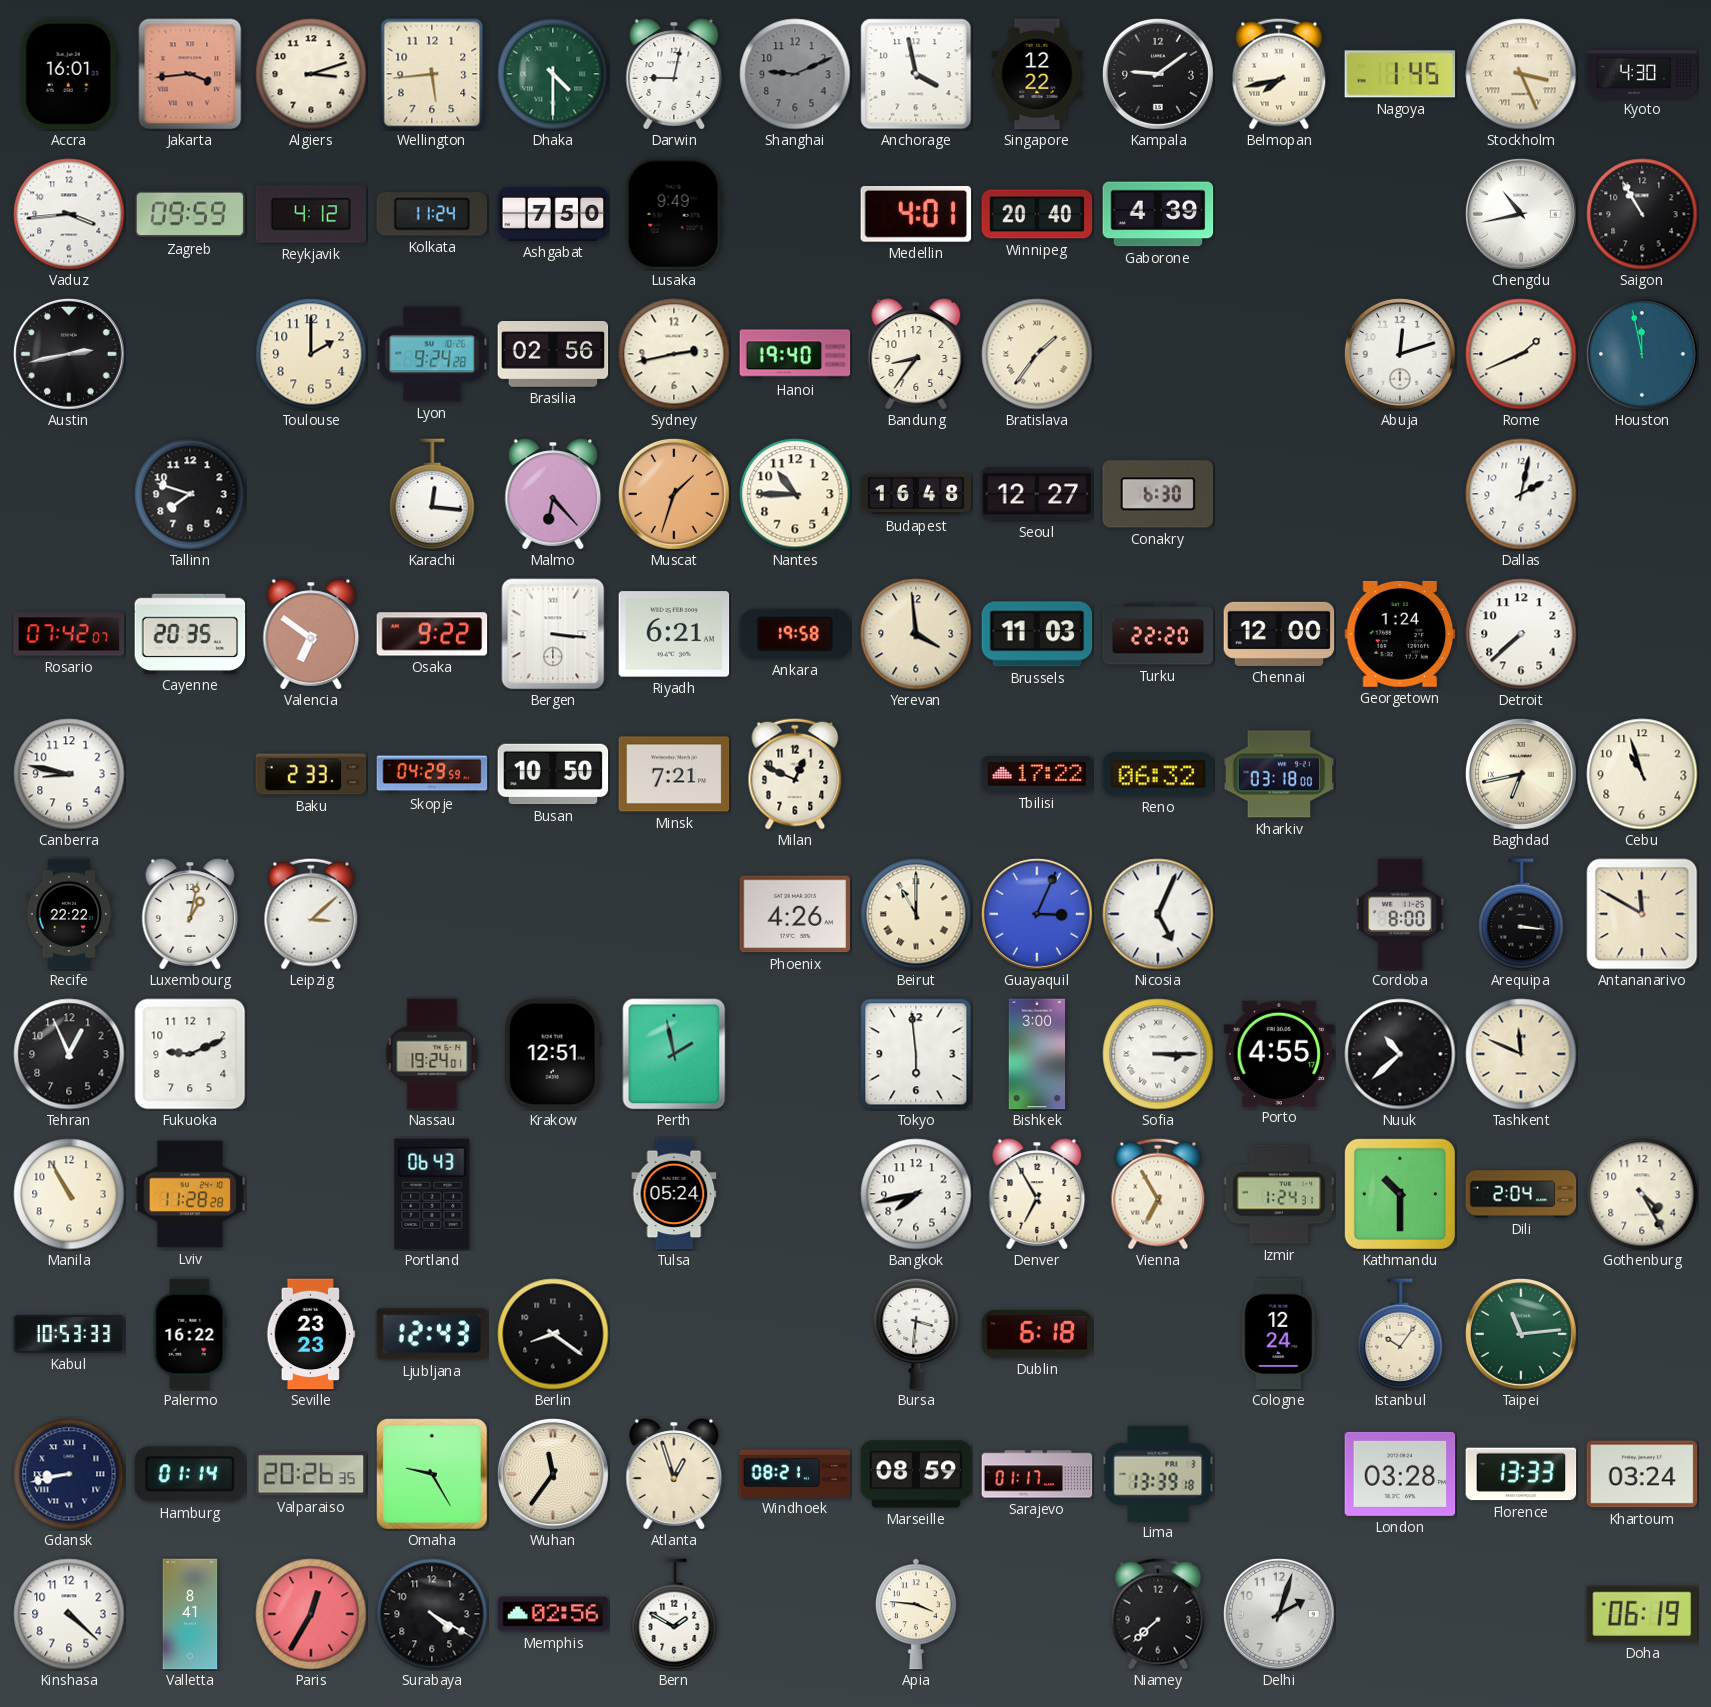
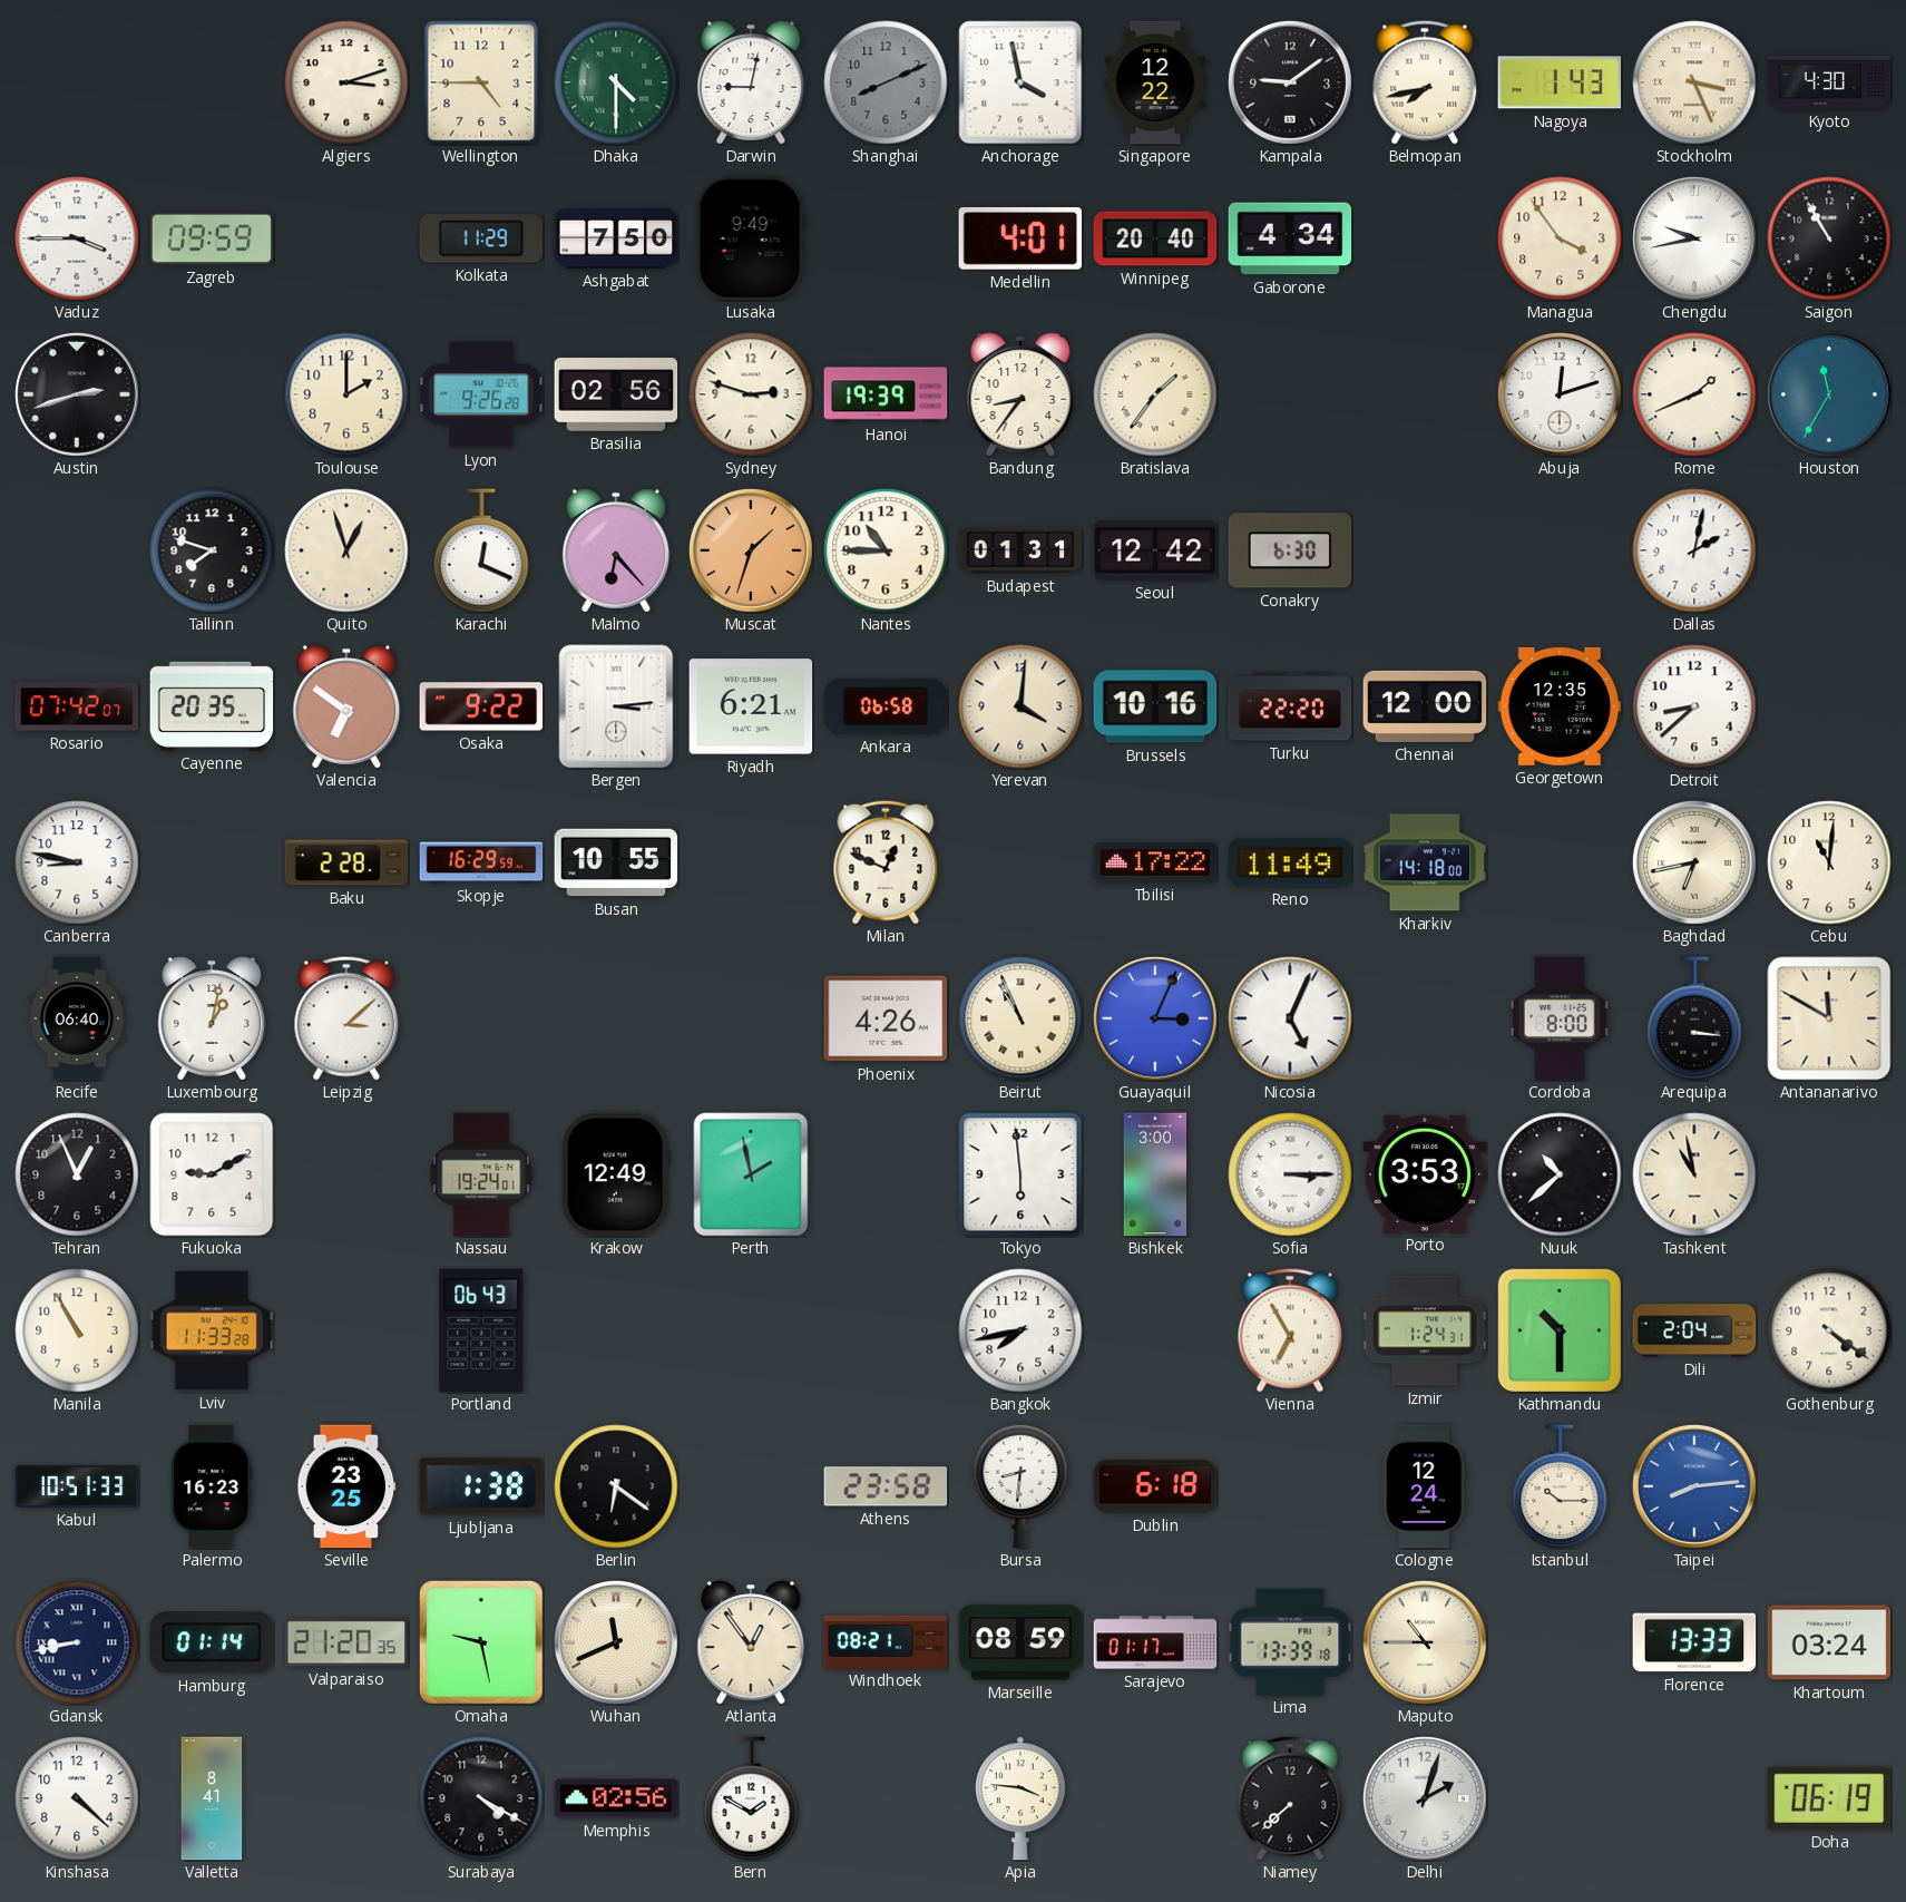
Accra: 16:01 -> none (69, 74)
Jakarta: 3:44 -> none (190, 74)
Wellington: 5:44 -> 4:45 (481, 82)
Shanghai: 9:11 -> 8:11 (886, 82)
Nagoya: 1:45 -> 1:43 (1560, 82)
Vaduz: 3:44 -> 3:45 (77, 238)
Reykjavik: 4:12 -> none (311, 214)
Kolkata: 11:24 -> 11:29 (481, 238)
Gaborone: 4:39 -> 4:34 (1290, 238)
Managua: none -> 3:54 (1560, 238)
Chengdu: 10:43 -> 9:43 (1694, 238)
Austin: 2:43 -> 2:42 (77, 394)
Lyon: 9:24 -> 9:26 (481, 394)
Sydney: 2:43 -> 2:48 (751, 394)
Hanoi: 19:40 -> 19:39 (886, 394)
Houston: 11:58 -> 11:35 (1829, 394)
Quito: none -> 12:57 (346, 550)
Karachi: 12:16 -> 12:19 (481, 550)
Budapest: 16:48 -> 01:31 (1020, 550)
Seoul: 12:27 -> 12:42 (1155, 550)
Bergen: 3:16 -> 3:14 (616, 706)
Ankara: 19:58 -> 06:58 (886, 706)
Yerevan: 3:59 -> 4:01 (1020, 706)
Brussels: 11:03 -> 10:16 (1155, 706)
Georgetown: 1:24 -> 12:35 (1560, 706)
Detroit: 7:38 -> 8:38 (1694, 706)
Baku: 2:33 -> 2:28 (346, 862)
Skopje: 04:29 -> 16:29 (481, 862)
Busan: 10:50 -> 10:55 (616, 862)
Minsk: 7:21 -> none (674, 774)
Reno: 06:32 -> 11:49 (1290, 862)
Kharkiv: 03:18 -> 14:18 (1425, 862)
Cebu: 10:57 -> 11:01 (1829, 862)
Recife: 22:22 -> 06:40 (77, 1018)
Beirut: 11:00 -> 10:56 (1020, 1018)
Fukuoka: 9:11 -> 9:10 (212, 1174)
Krakow: 12:51 -> 12:49 (616, 1174)
Porto: 4:55 -> 3:53 (1425, 1173)
Tashkent: 11:49 -> 10:58 (1694, 1174)
Lviv: 11:28 -> 11:33 (212, 1330)
Tulsa: 05:24 -> none (674, 1194)
Denver: 6:55 -> none (1037, 1194)
Gothenburg: 4:25 -> 4:21 (1829, 1330)
Kabul: 10:53 -> 10:51 (77, 1486)
Palermo: 16:22 -> 16:23 (212, 1486)
Seville: 23:23 -> 23:25 (346, 1486)
Ljubljana: 12:43 -> 1:38 (481, 1486)
Berlin: 8:21 -> 6:21 (616, 1486)
Athens: none -> 23:58 (886, 1486)
Bursa: 3:31 -> 8:31 (1020, 1486)
Istanbul: 10:06 -> 10:15 (1560, 1486)
Taipei: 11:14 -> 8:14 (1694, 1486)
Taipei dial: green -> blue (1694, 1486)
Valparaiso: 20:26 -> 21:20 (346, 1642)
Omaha: 9:25 -> 9:28 (482, 1643)
Wuhan: 11:36 -> 11:41 (616, 1642)
Atlanta: 12:57 -> 12:54 (751, 1642)
Maputo: none -> 10:45 (1425, 1642)
London: 03:28 -> none (1400, 1474)
Paris: 12:35 -> none (311, 1614)
